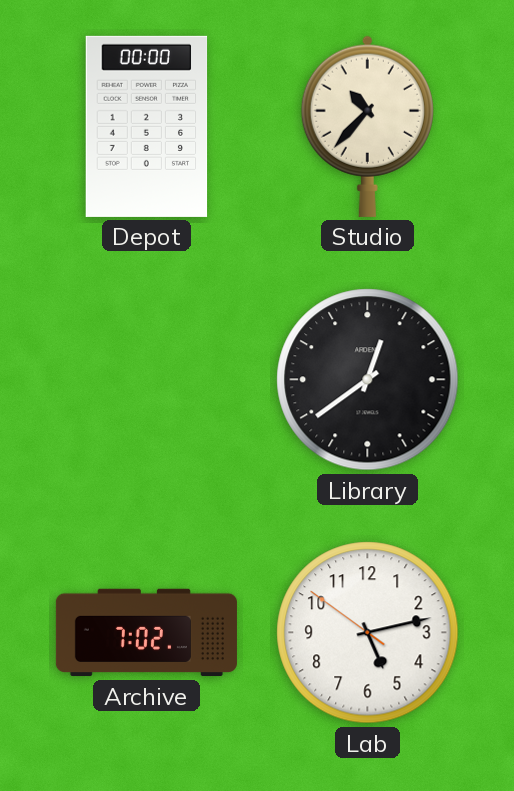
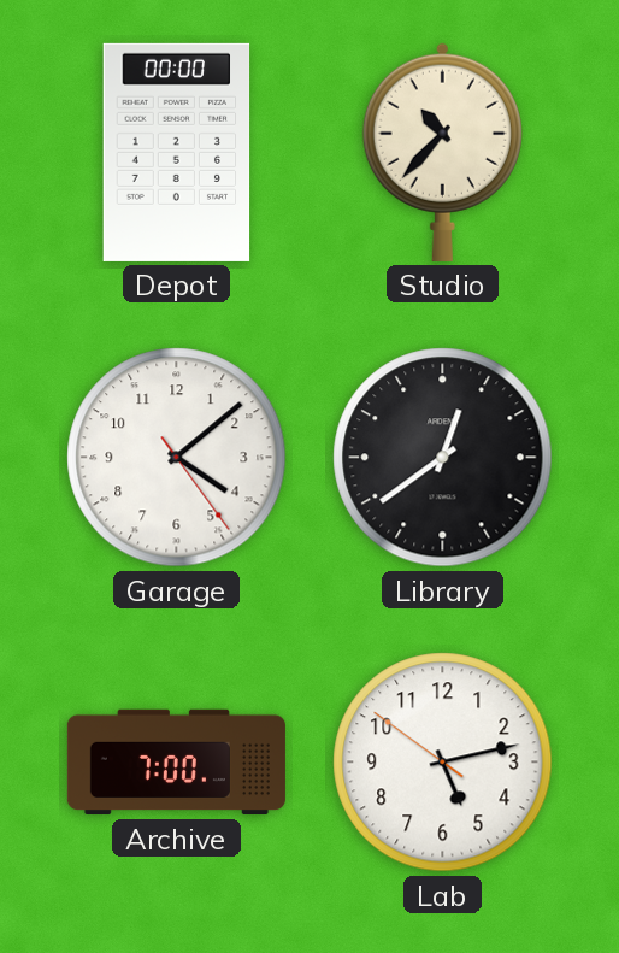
Garage: none -> 4:08 (177, 458)
Archive: 7:02 -> 7:00 (176, 763)
